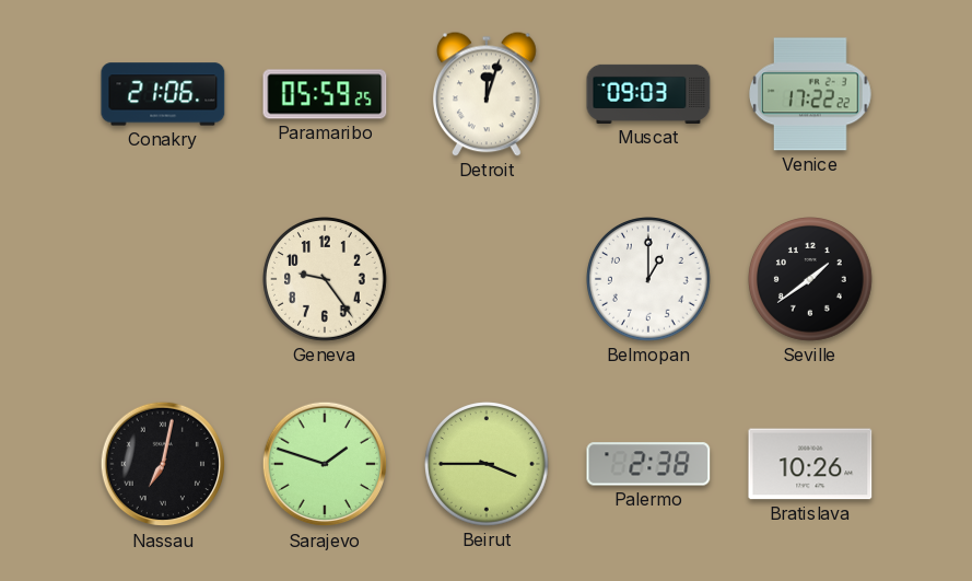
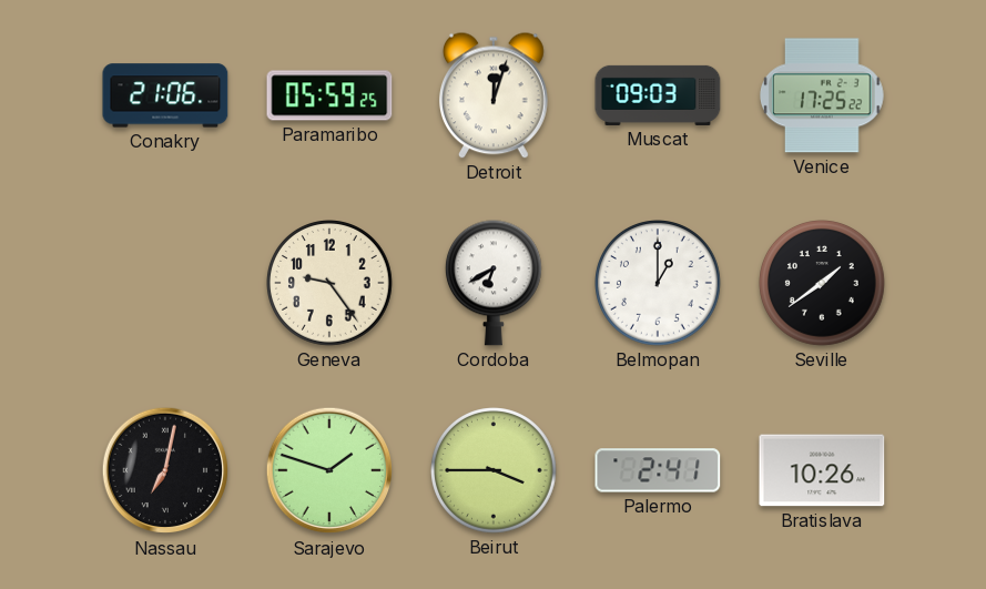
Venice: 17:22 -> 17:25 (823, 95)
Cordoba: none -> 6:40 (494, 283)
Palermo: 2:38 -> 2:41 (658, 470)
